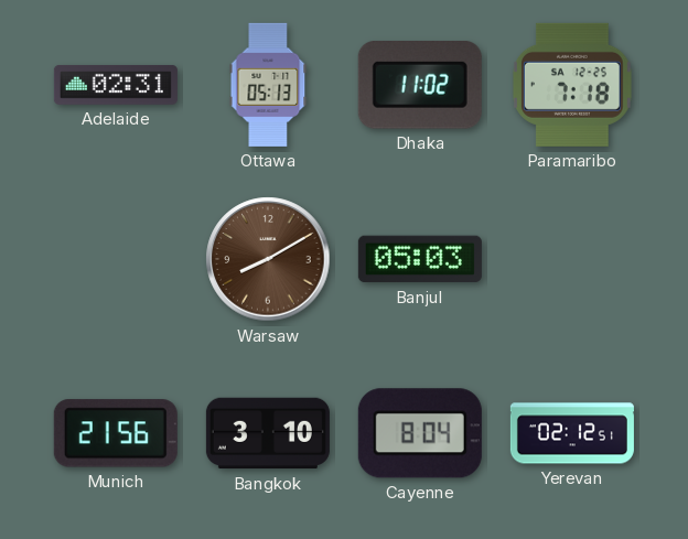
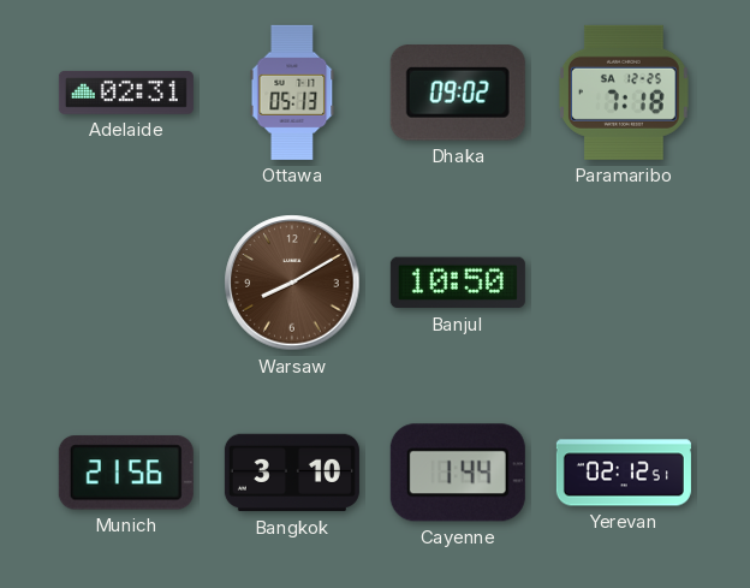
Dhaka: 11:02 -> 09:02 (458, 94)
Banjul: 05:03 -> 10:50 (458, 283)
Cayenne: 8:04 -> 1:44 (458, 473)
